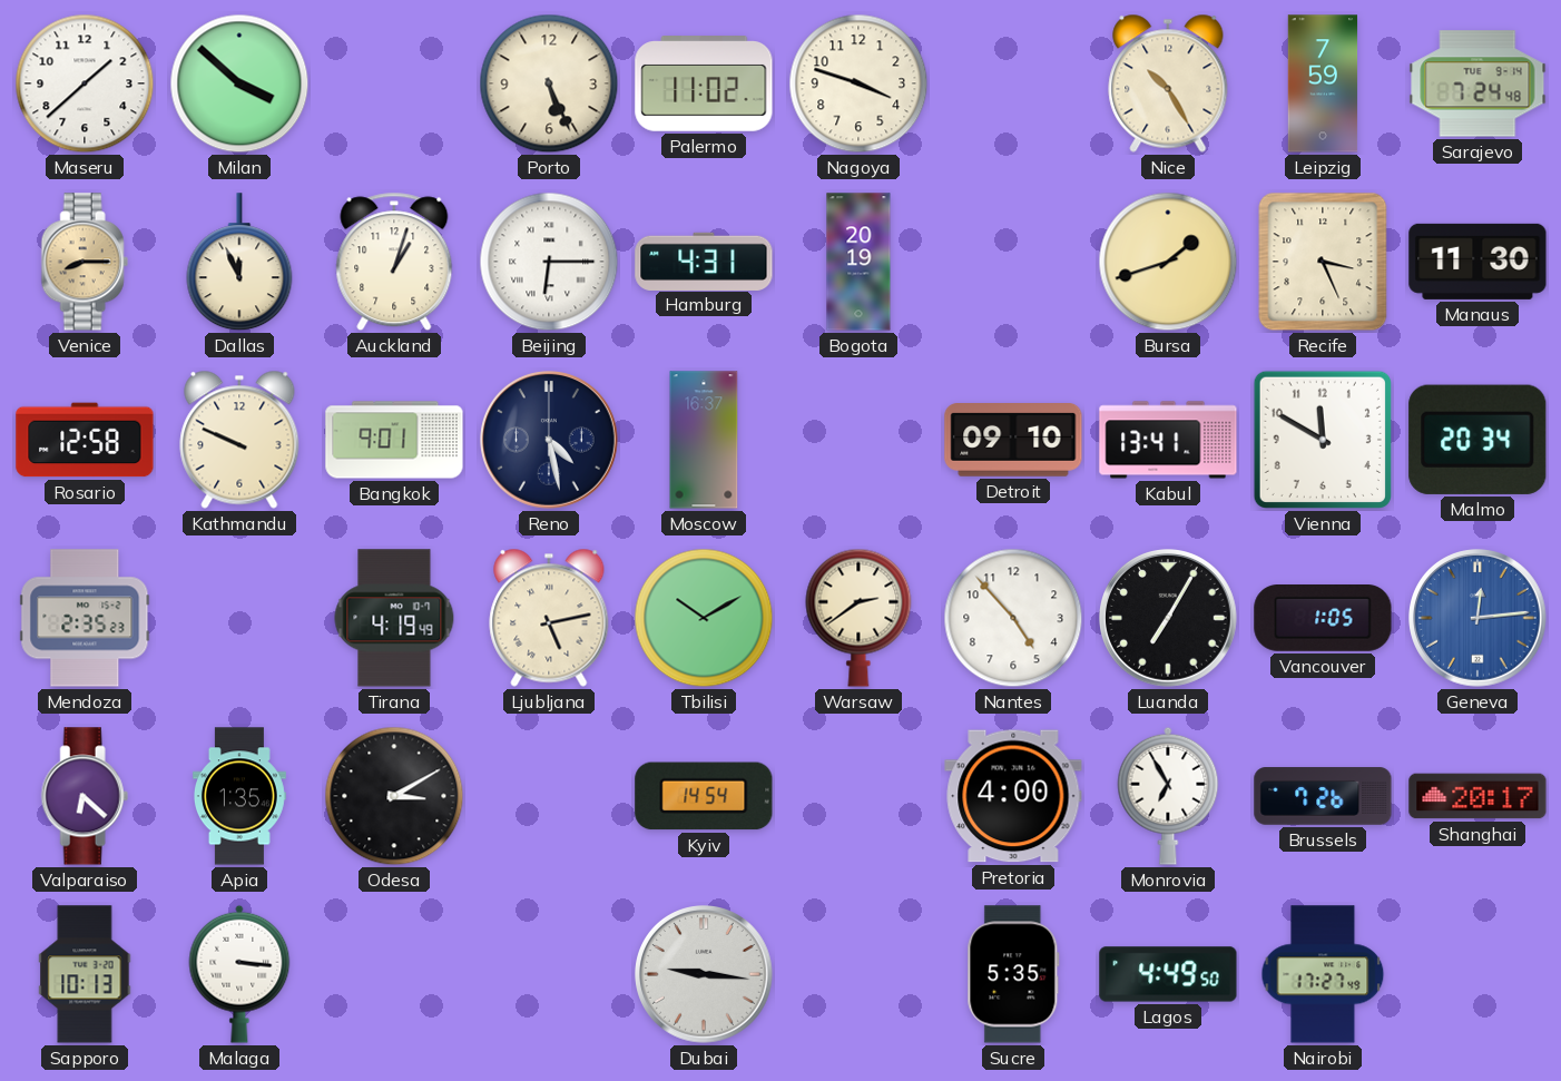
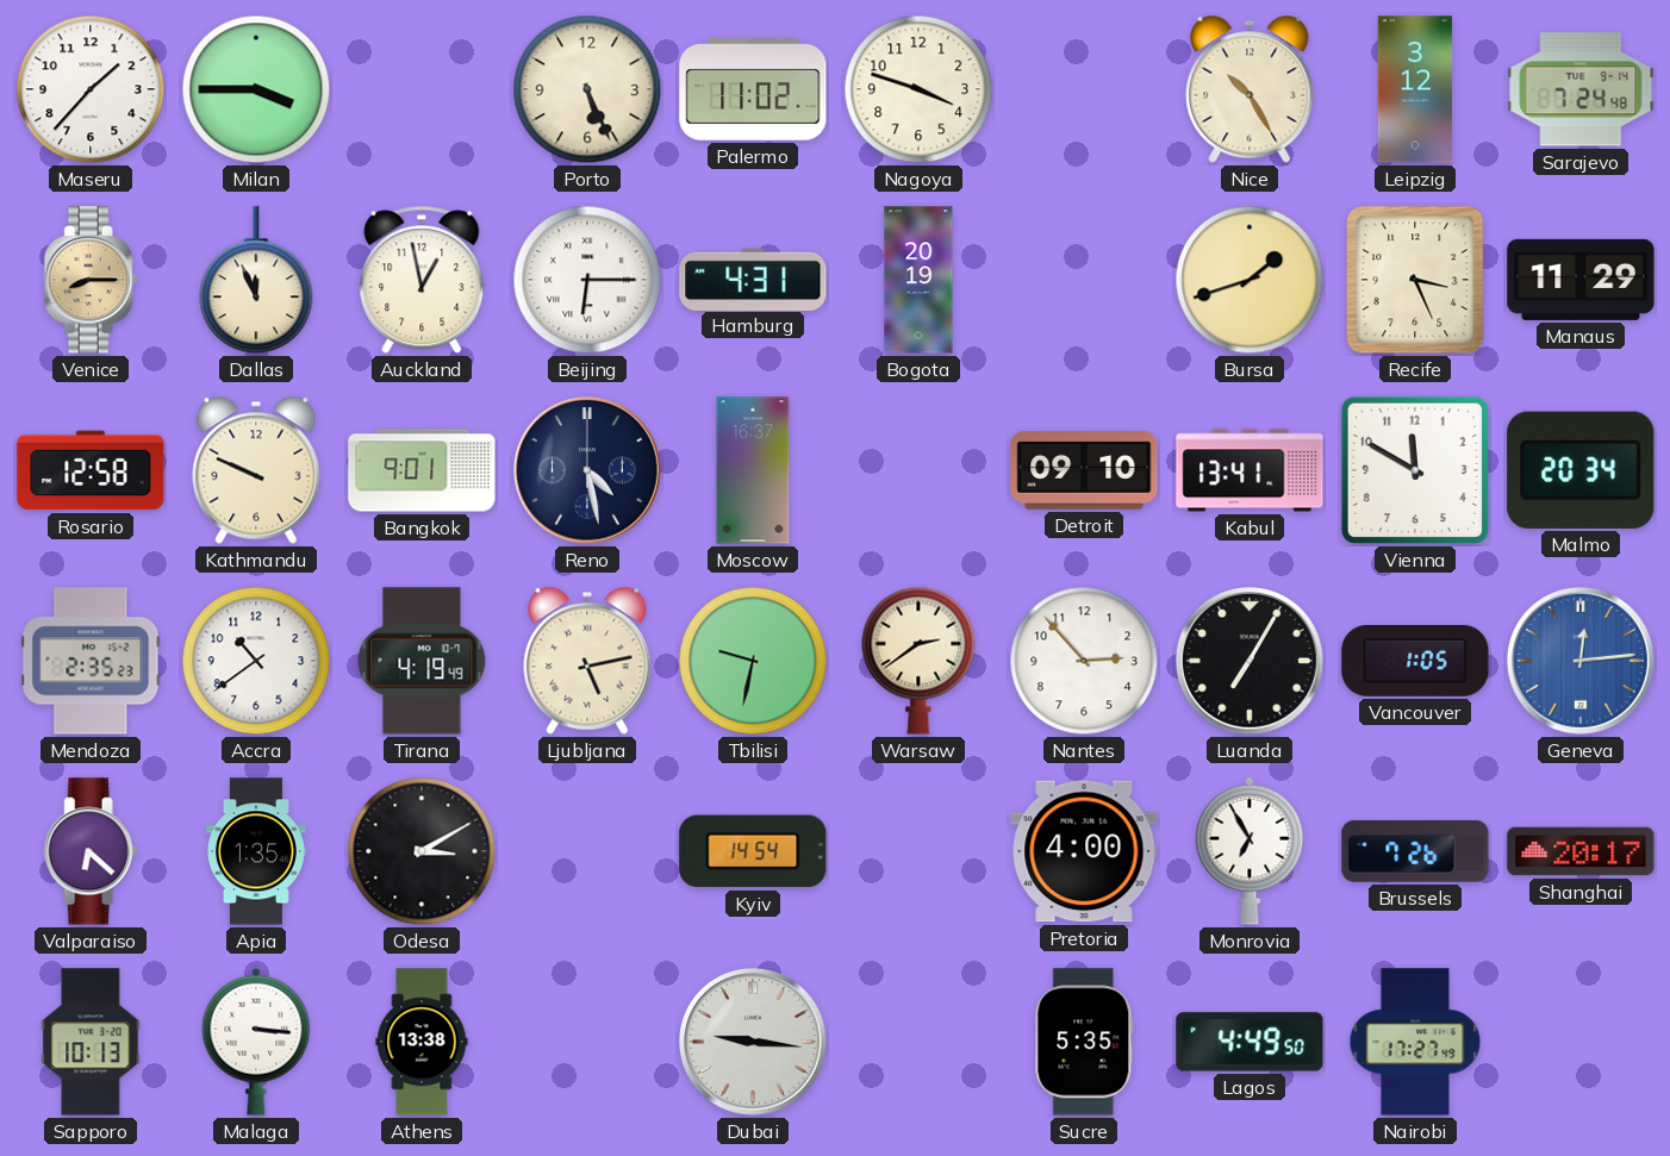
Maseru: 1:38 -> 1:37 (91, 89)
Milan: 3:52 -> 3:45 (256, 89)
Leipzig: 7:59 -> 3:12 (1415, 89)
Auckland: 1:03 -> 12:58 (422, 280)
Manaus: 11:30 -> 11:29 (1581, 280)
Accra: none -> 10:39 (256, 661)
Tbilisi: 10:10 -> 9:32 (753, 661)
Nantes: 4:53 -> 2:53 (1084, 661)
Athens: none -> 13:38 (422, 1042)
